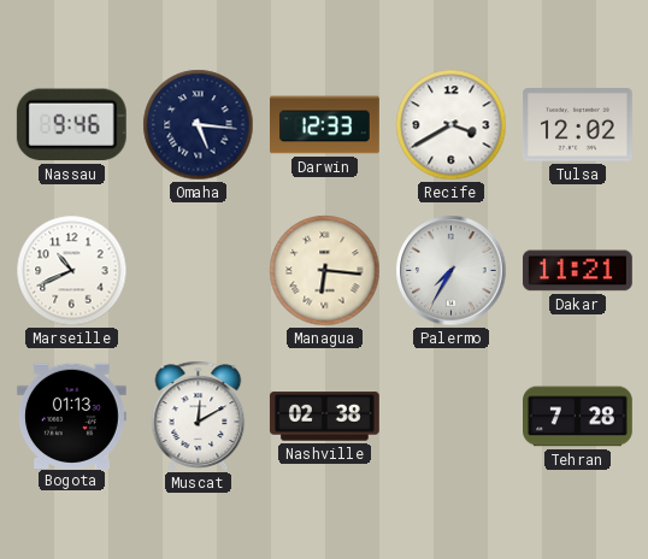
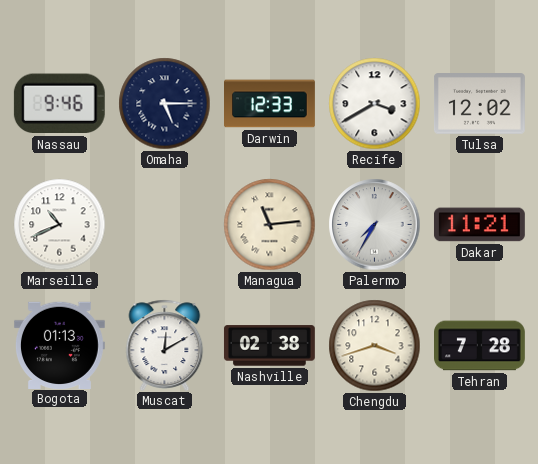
Omaha: 5:16 -> 5:15 (165, 104)
Managua: 6:16 -> 11:14 (270, 225)
Chengdu: none -> 3:42 (375, 346)
